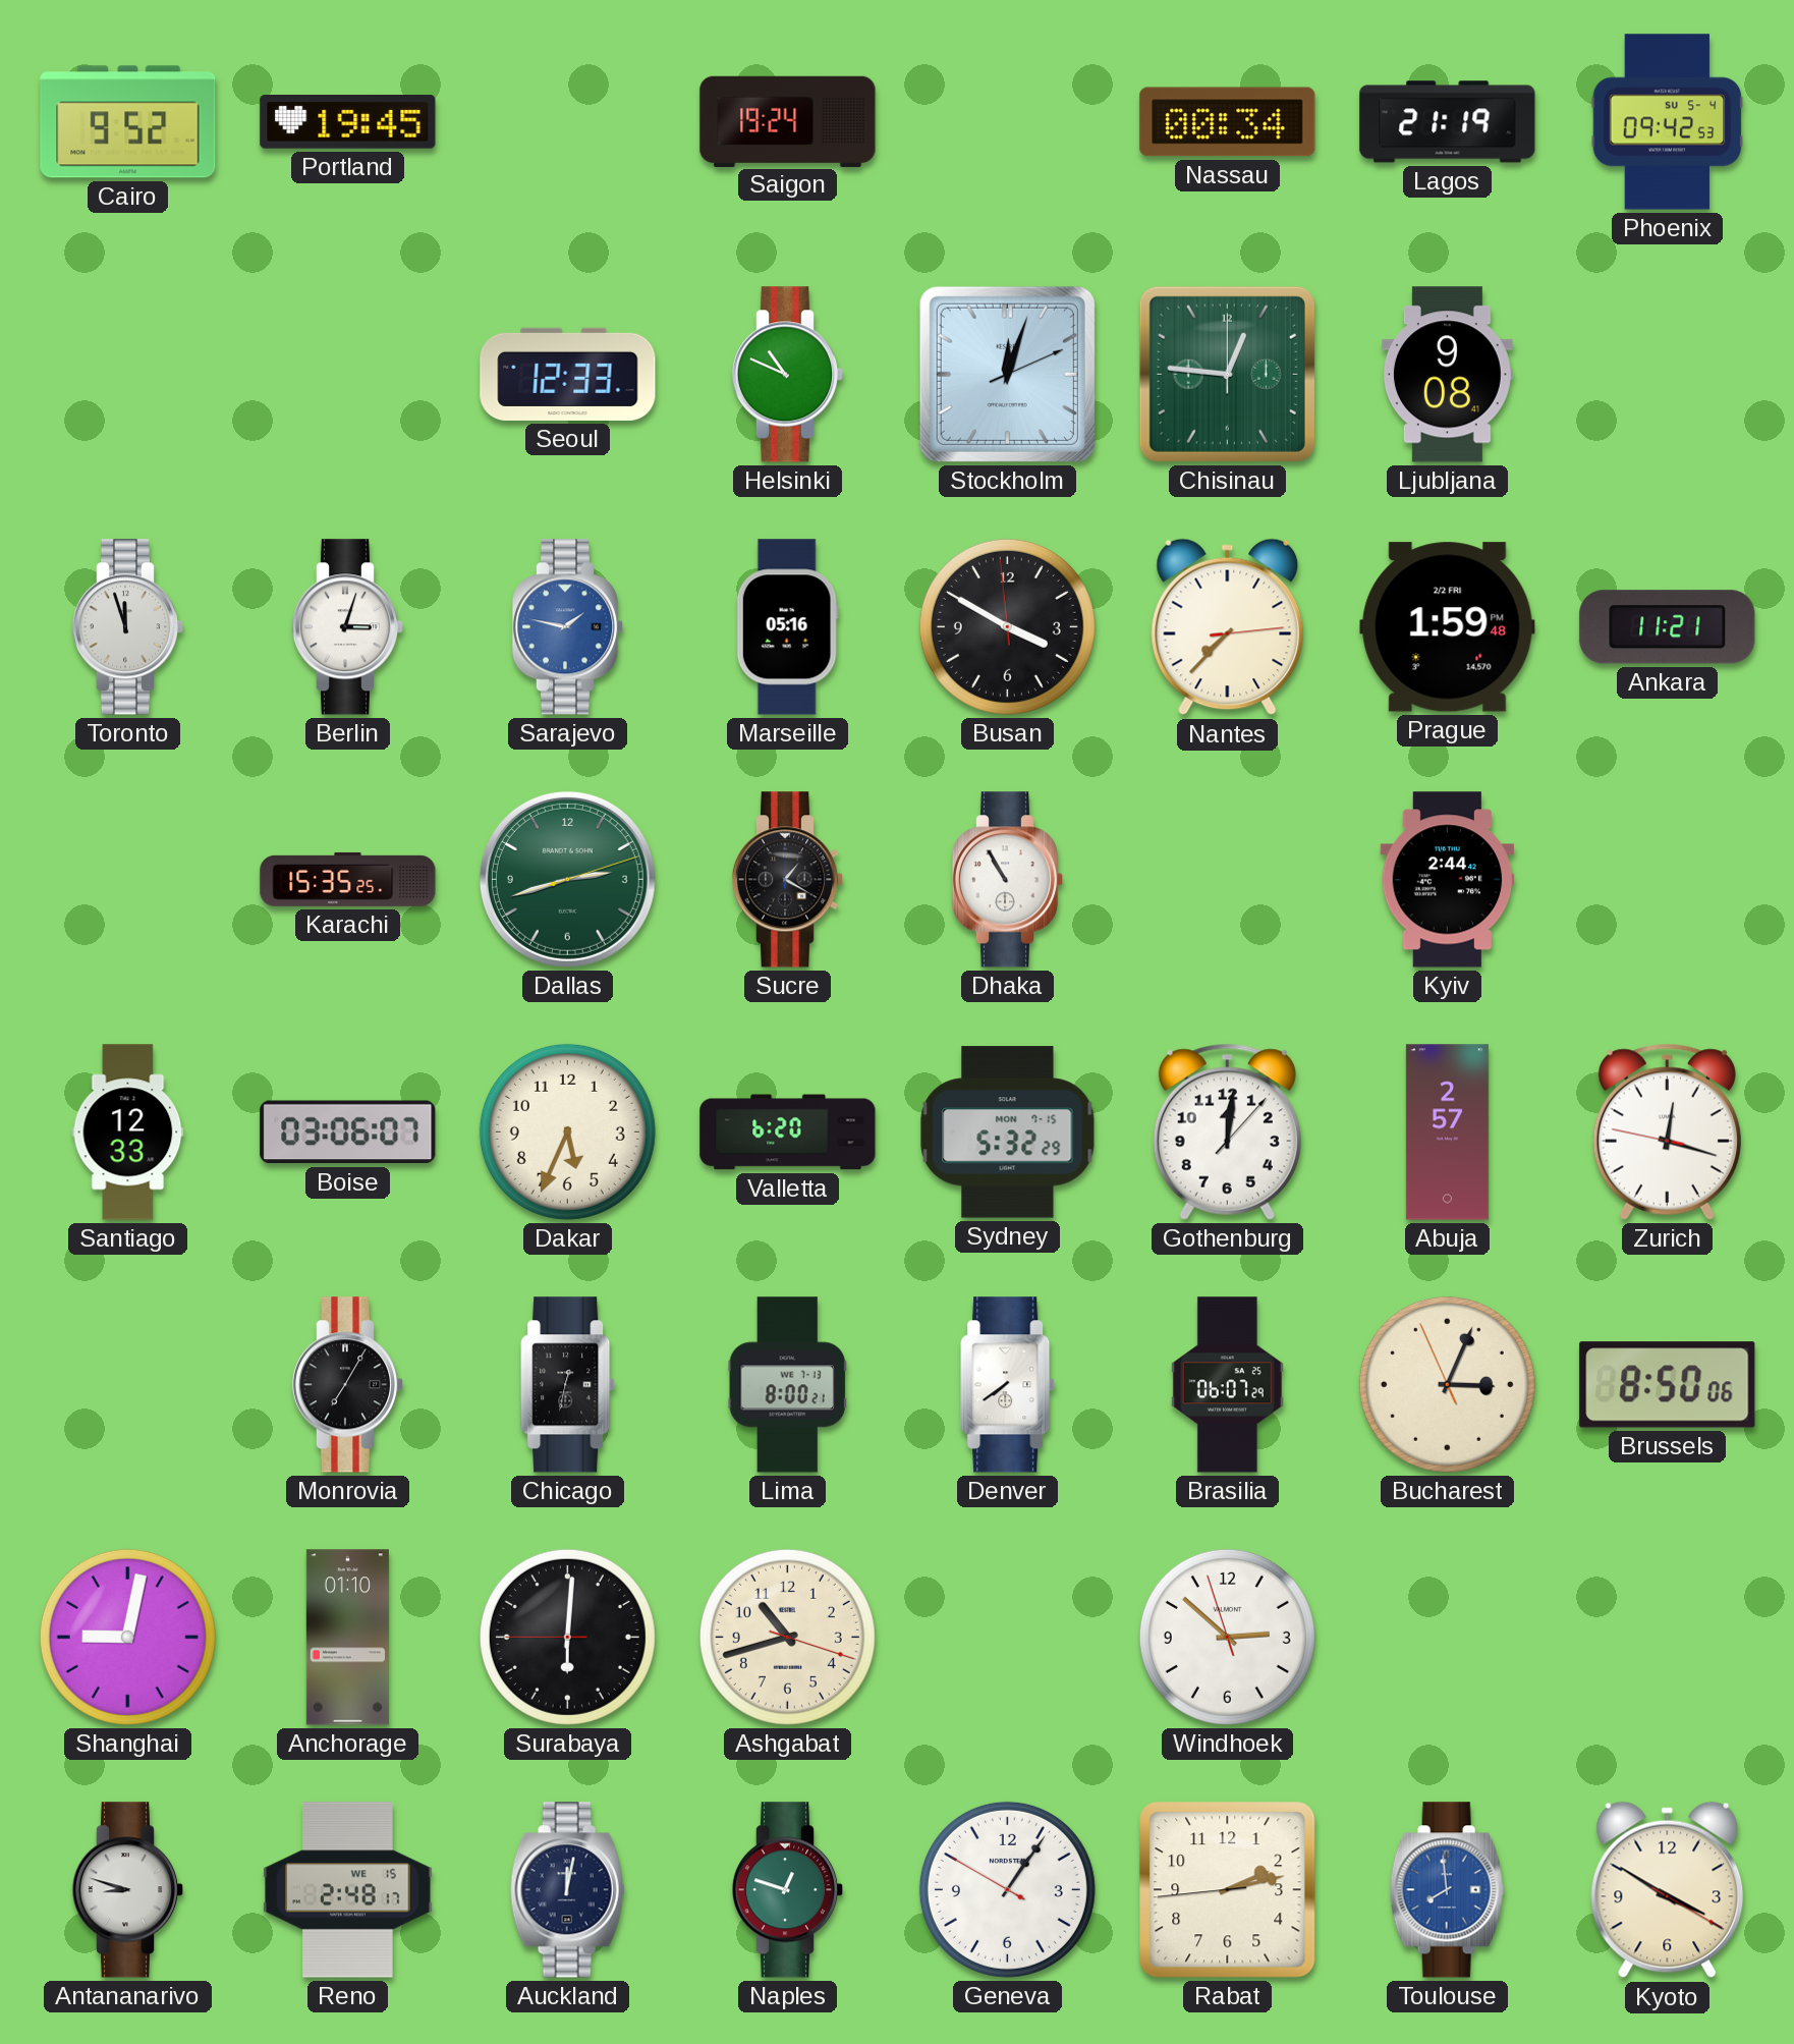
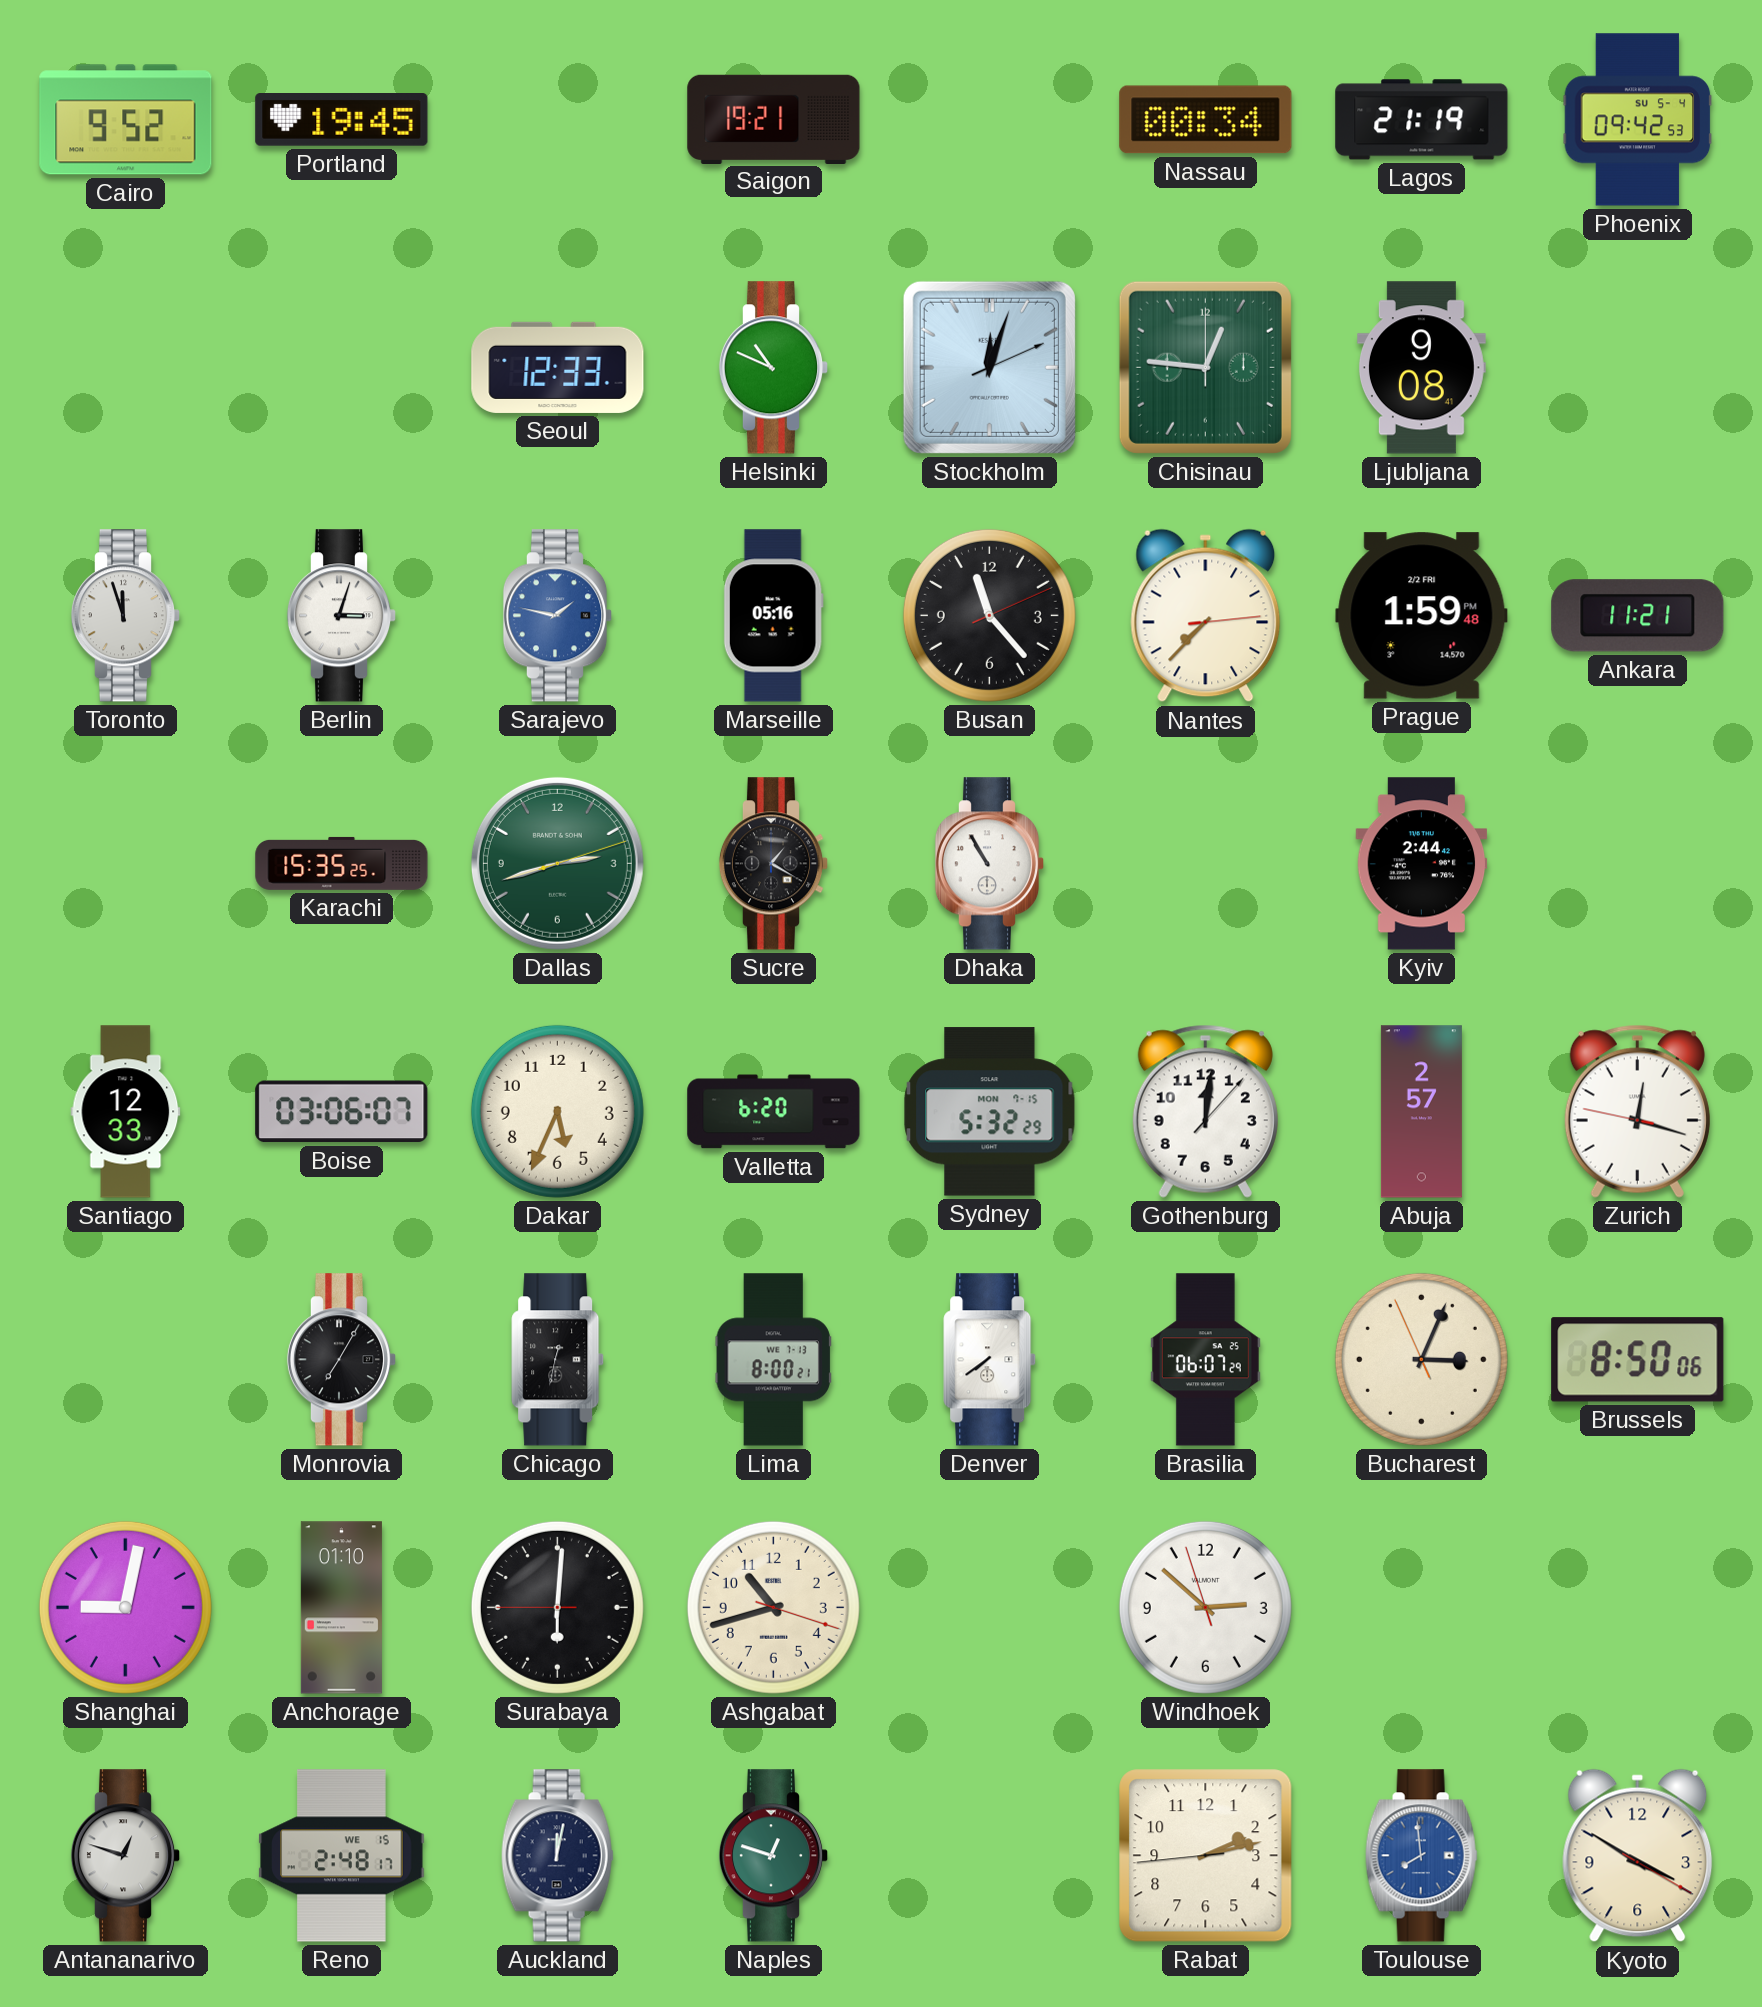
Saigon: 19:24 -> 19:21 (774, 119)
Busan: 3:49 -> 11:23 (989, 615)
Antananarivo: 8:48 -> 12:48 (126, 1856)
Geneva: 1:05 -> none (1007, 1889)
